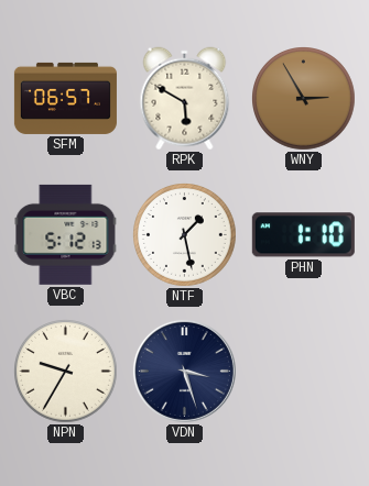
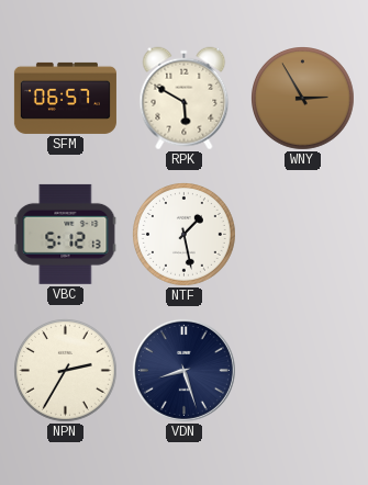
PHN: 1:10 -> none (303, 235)
NPN: 9:35 -> 2:35 (66, 371)
VDN: 3:27 -> 8:27 (183, 370)
